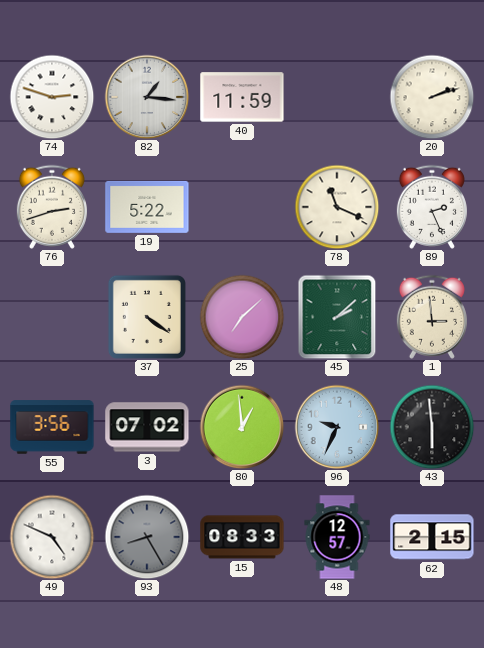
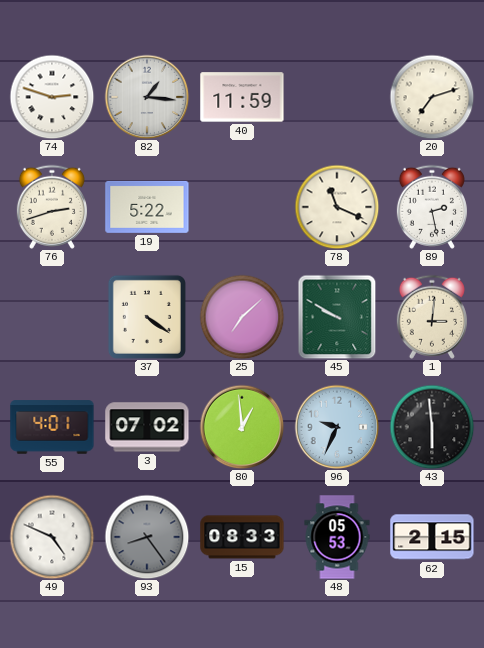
20: 2:12 -> 7:12 (432, 97)
89: 2:26 -> 2:28 (432, 207)
45: 2:08 -> 9:50 (337, 317)
1: 2:59 -> 3:01 (432, 317)
55: 3:56 -> 4:01 (52, 427)
93: 8:25 -> 8:24 (147, 537)
48: 12:57 -> 05:53 (337, 537)
